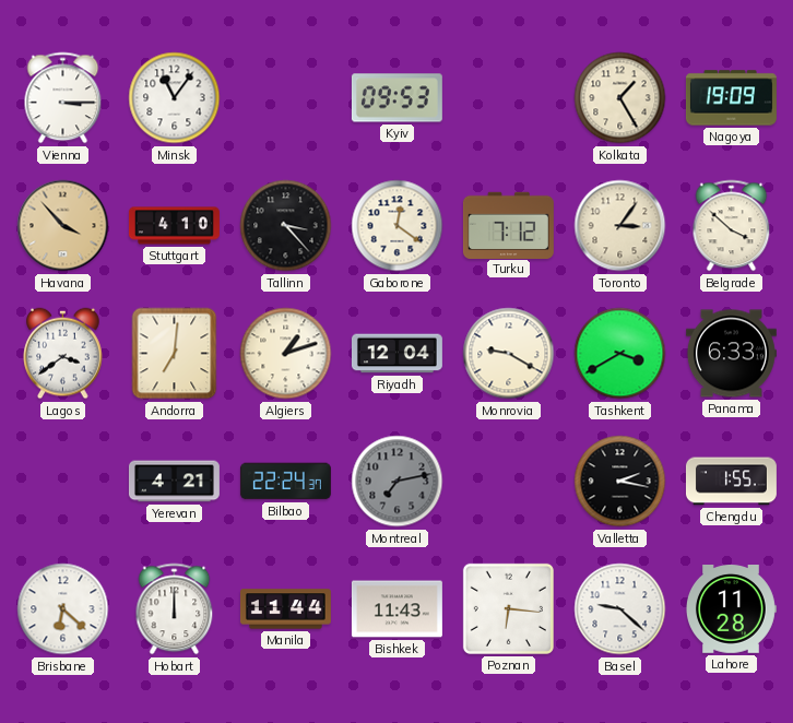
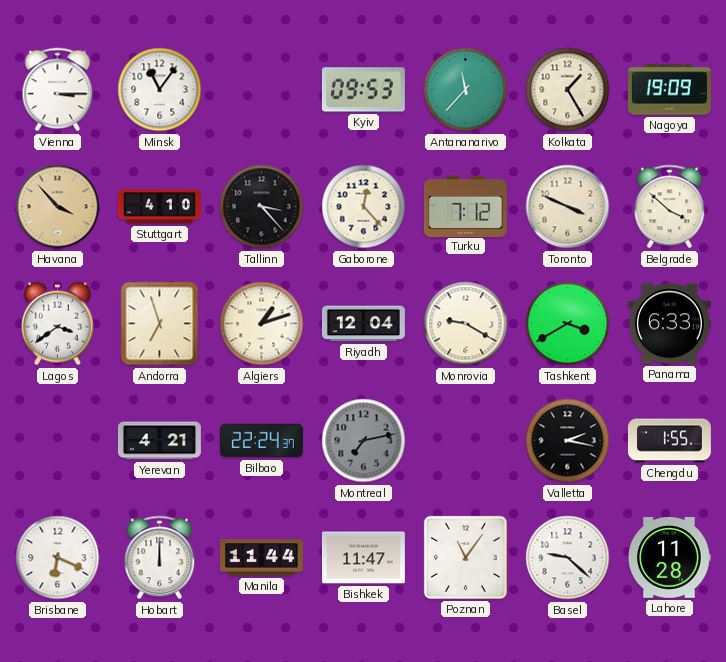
Antananarivo: none -> 11:37 (466, 90)
Gaborone: 12:21 -> 12:23 (364, 207)
Toronto: 3:06 -> 3:49 (568, 207)
Andorra: 7:01 -> 6:57 (160, 324)
Brisbane: 6:22 -> 6:19 (58, 558)
Bishkek: 11:43 -> 11:47 (363, 558)
Poznan: 6:16 -> 11:06 (465, 557)
